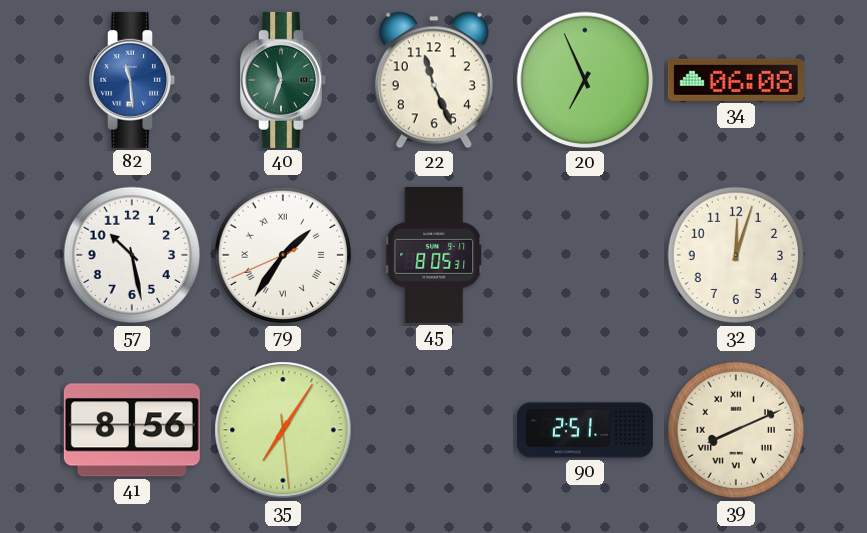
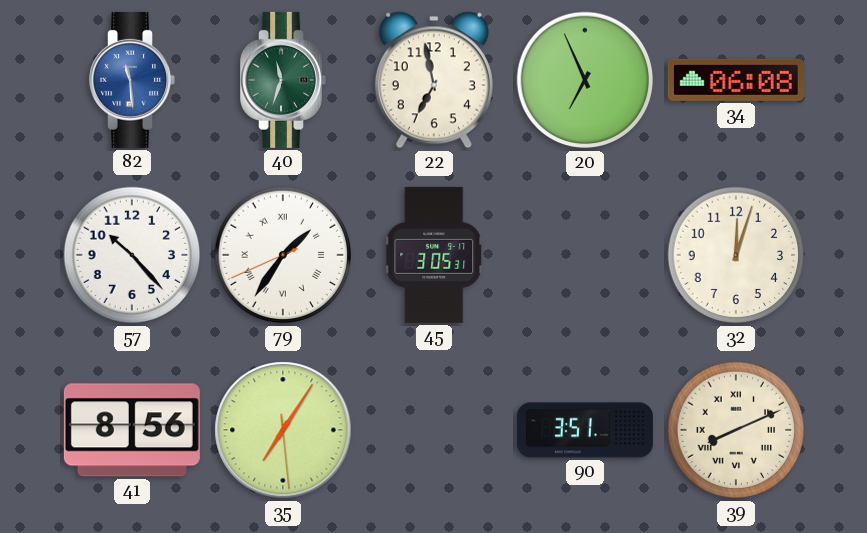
22: 11:26 -> 6:58 (434, 80)
57: 10:28 -> 10:23 (132, 255)
45: 8:05 -> 3:05 (435, 255)
90: 2:51 -> 3:51 (585, 430)
